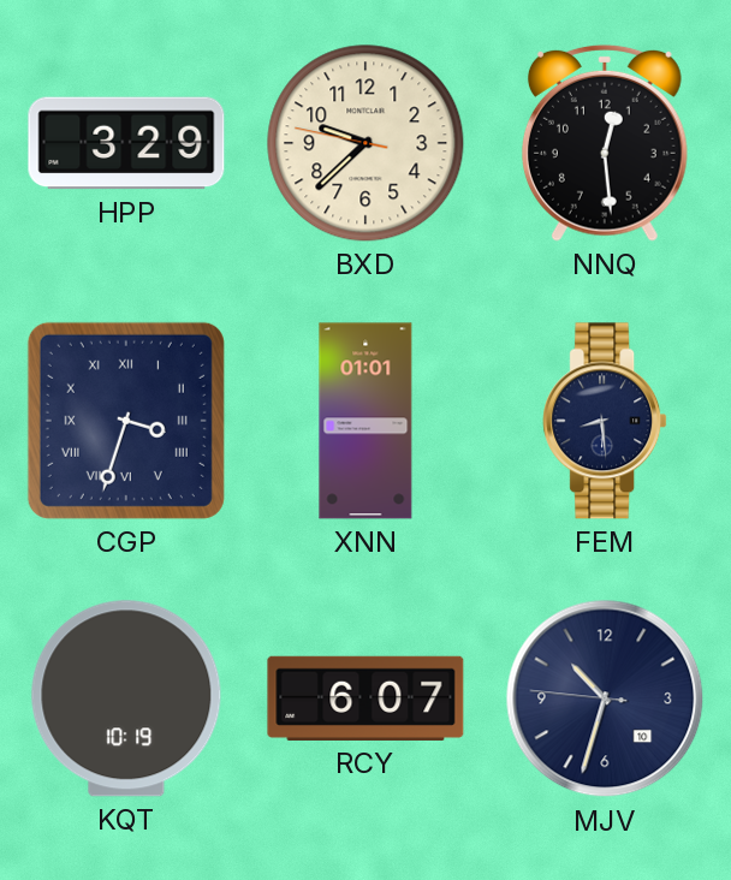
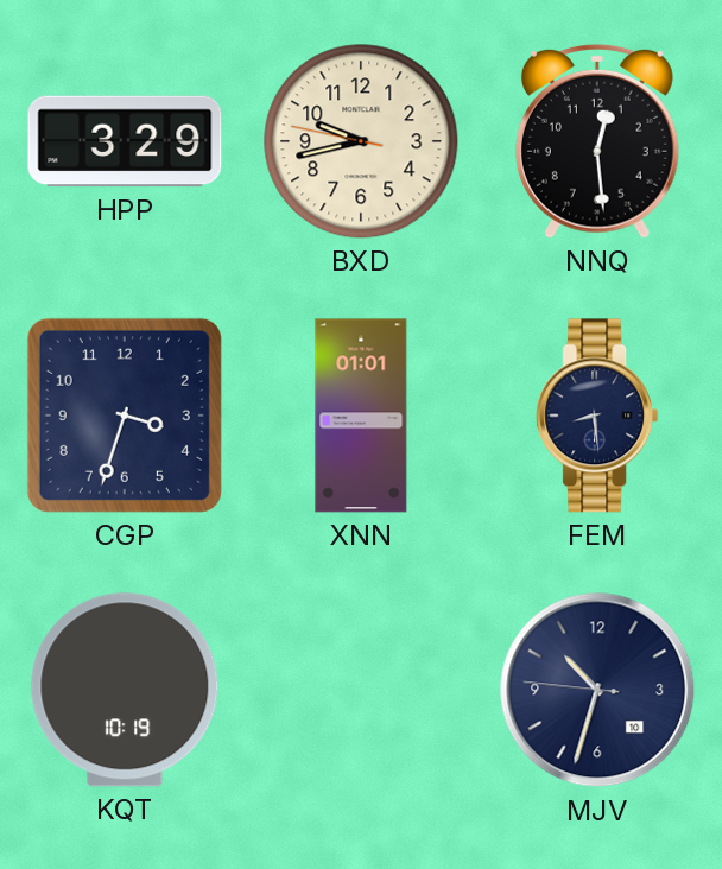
BXD: 9:37 -> 9:42 (361, 141)
CGP numerals: Roman -> Arabic (125, 416)
RCY: 6:07 -> none (365, 698)
